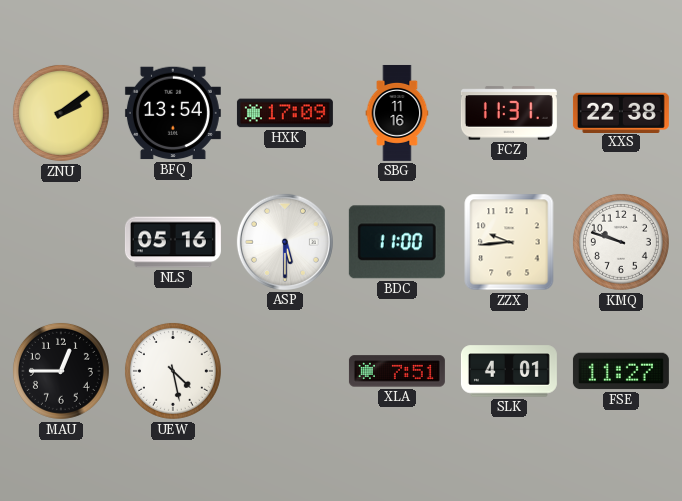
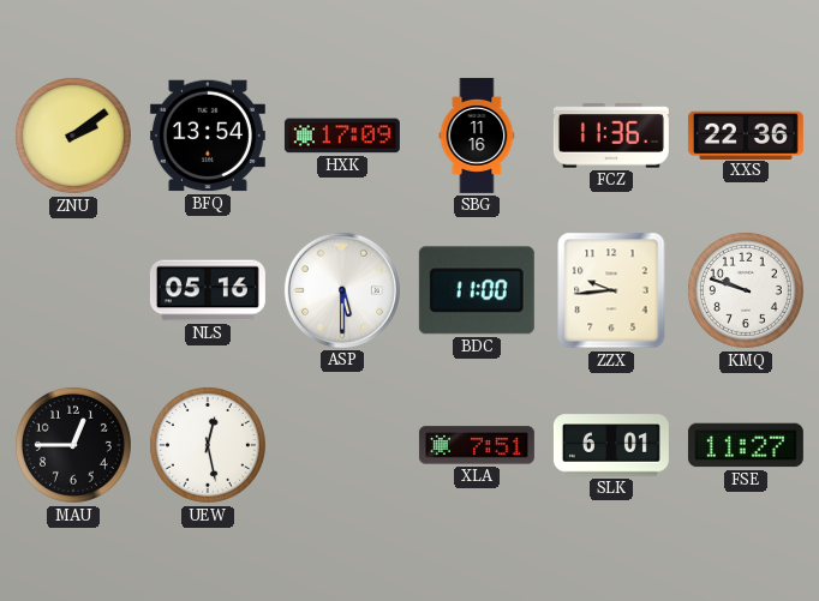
FCZ: 11:31 -> 11:36 (611, 136)
XXS: 22:38 -> 22:36 (746, 134)
UEW: 4:28 -> 12:28 (208, 445)
SLK: 4:01 -> 6:01 (611, 445)
